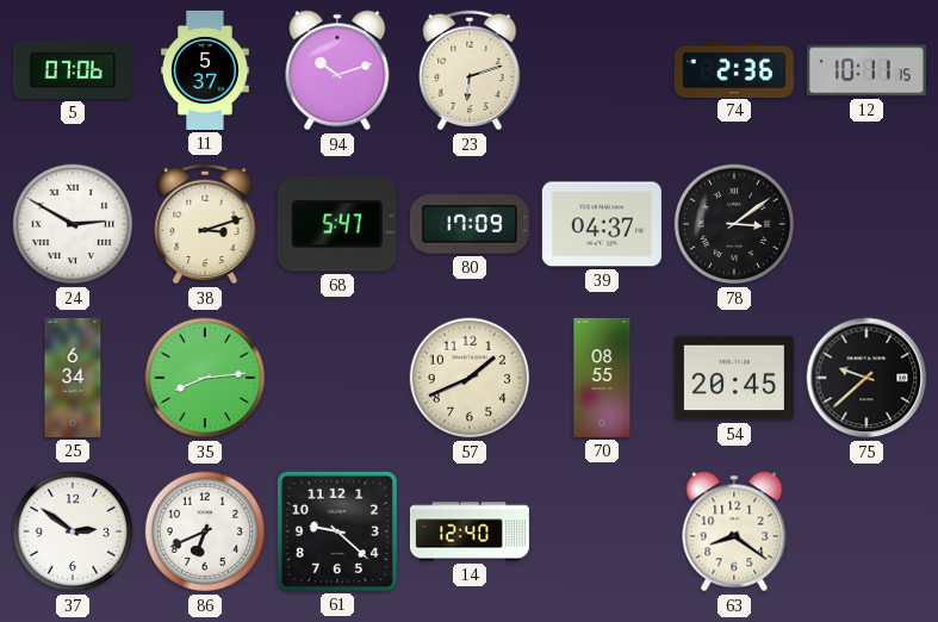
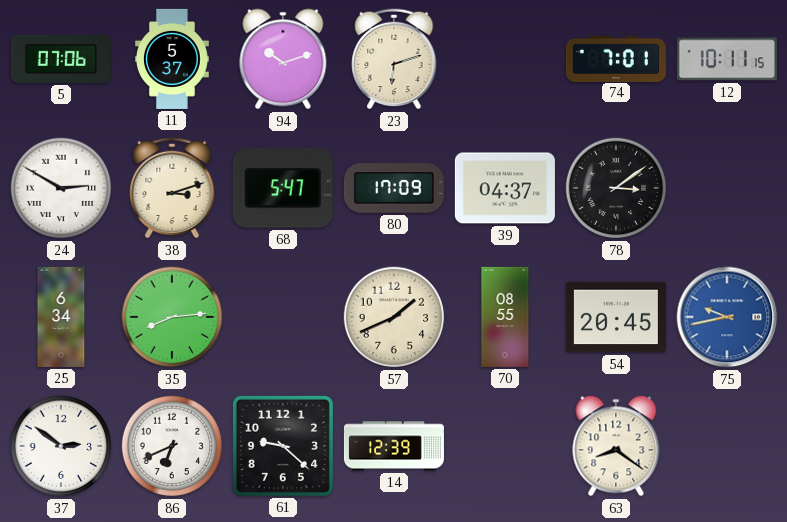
74: 2:36 -> 7:01 (616, 58)
75: 9:38 -> 9:43 (727, 317)
75 dial: black -> blue (727, 317)
14: 12:40 -> 12:39 (394, 446)
